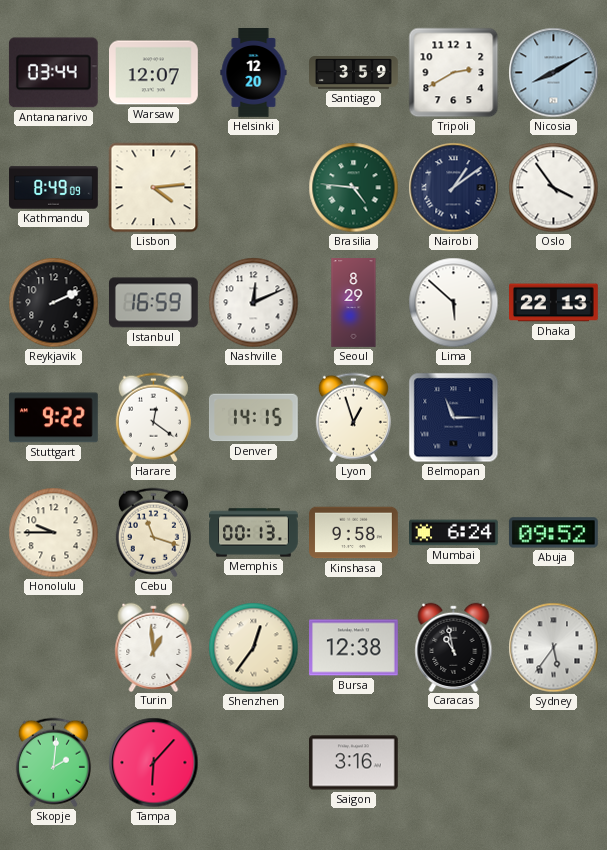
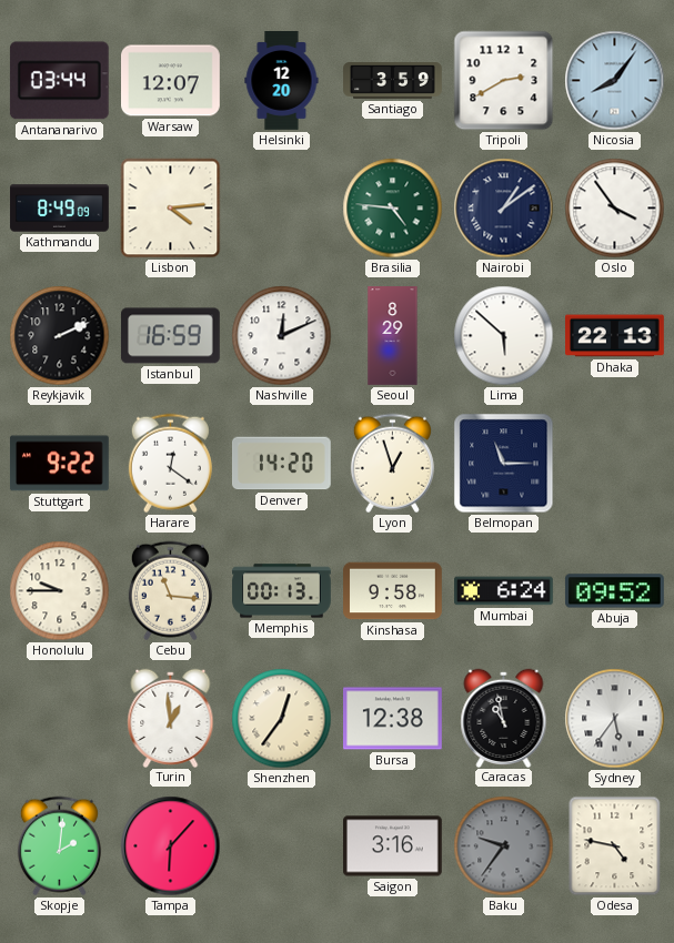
Nicosia: 8:10 -> 8:06 (615, 81)
Denver: 14:15 -> 14:20 (282, 464)
Cebu: 11:18 -> 11:16 (170, 591)
Baku: none -> 9:36 (504, 846)
Odesa: none -> 4:47 (615, 846)
